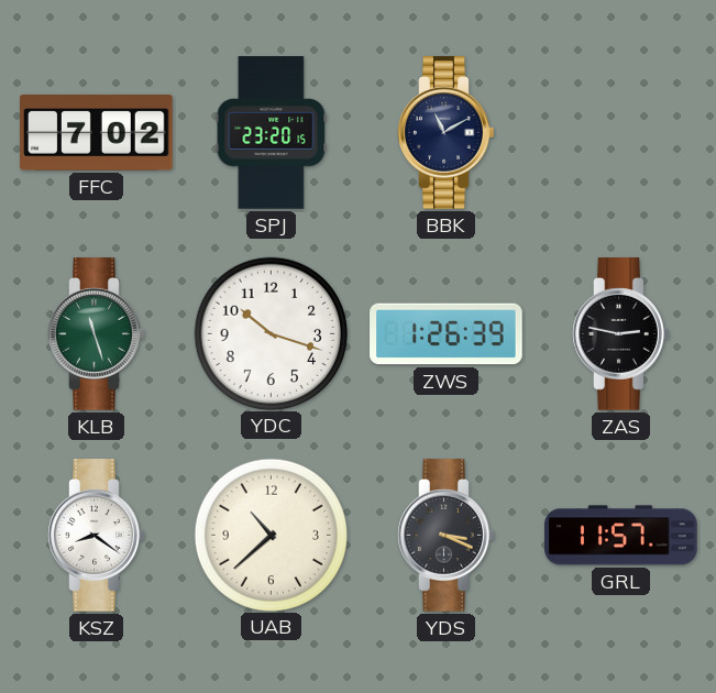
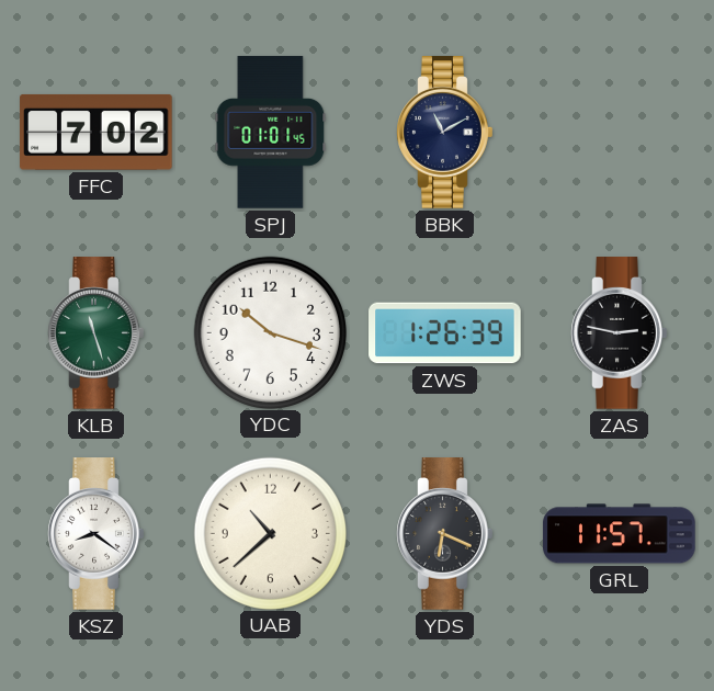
SPJ: 23:20 -> 01:01 (271, 133)
YDS: 3:19 -> 6:19 (445, 534)
